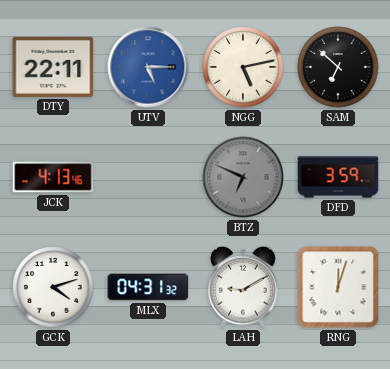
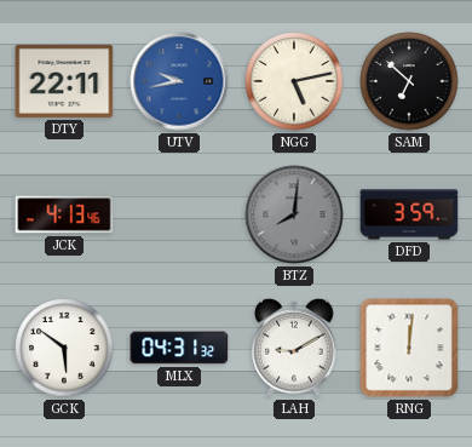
UTV: 5:15 -> 9:43 (179, 81)
BTZ: 6:49 -> 8:01 (294, 214)
GCK: 4:12 -> 5:51 (64, 348)
RNG: 12:03 -> 12:01 (409, 348)
